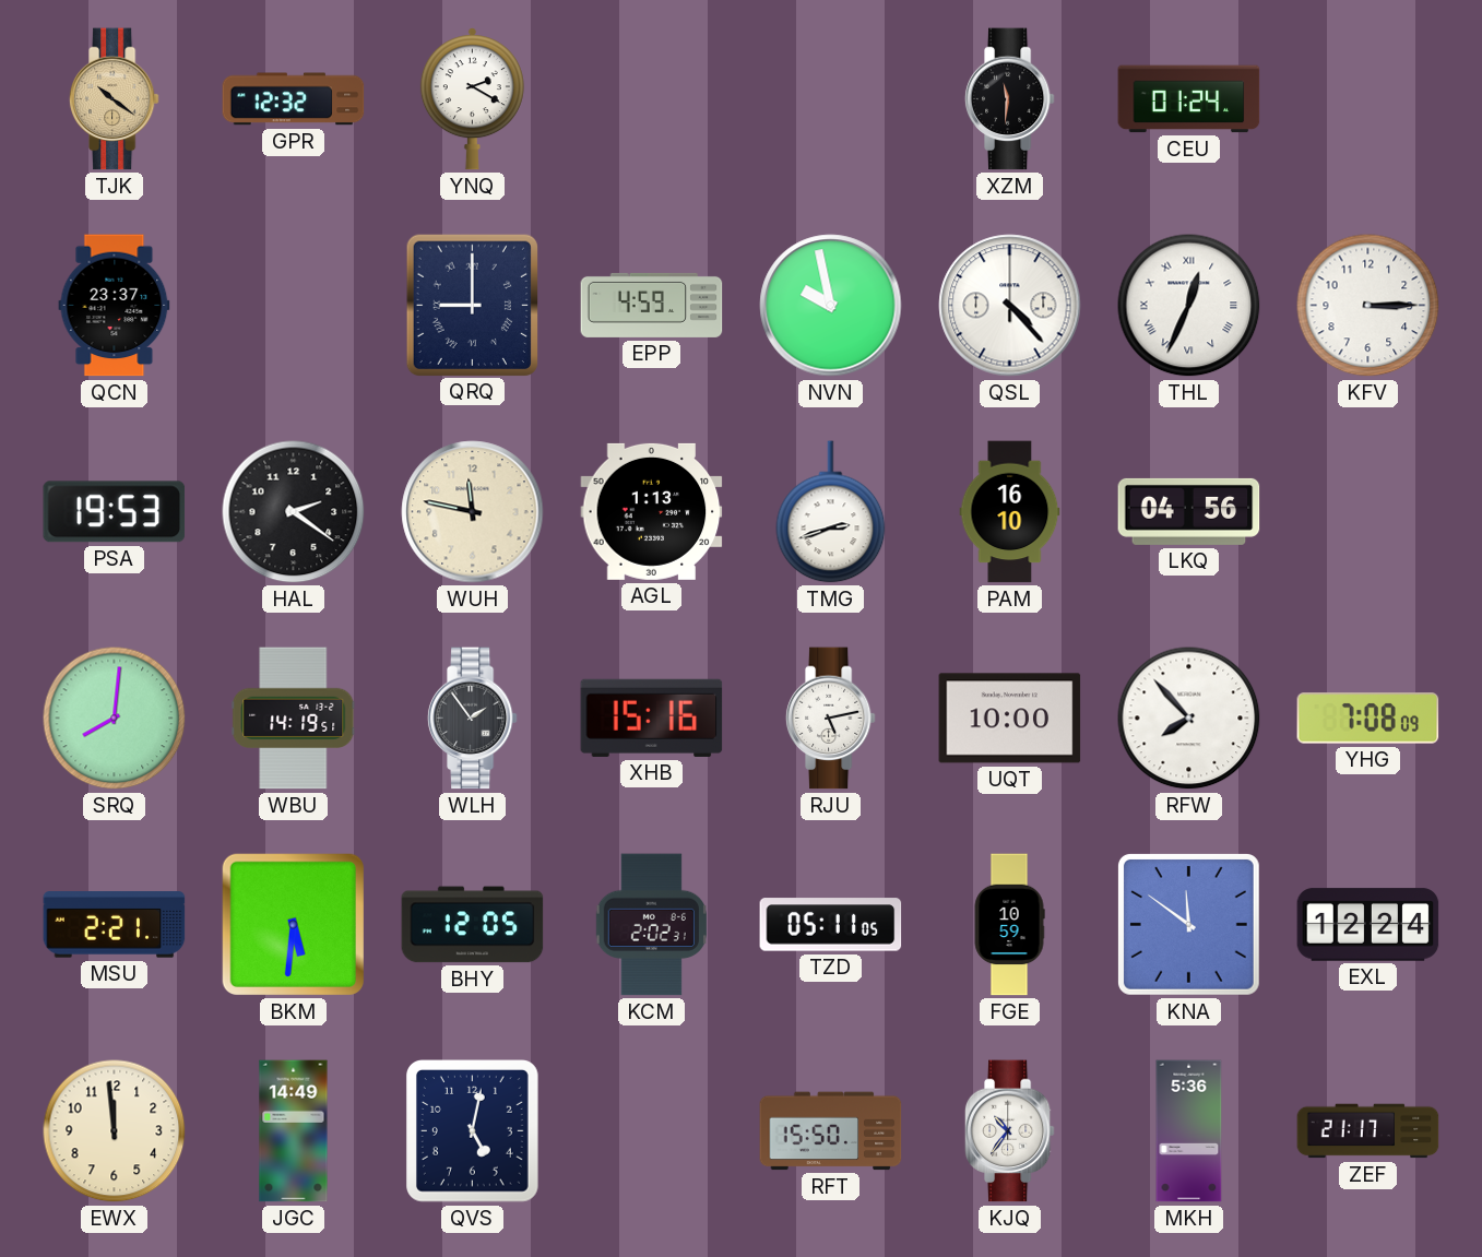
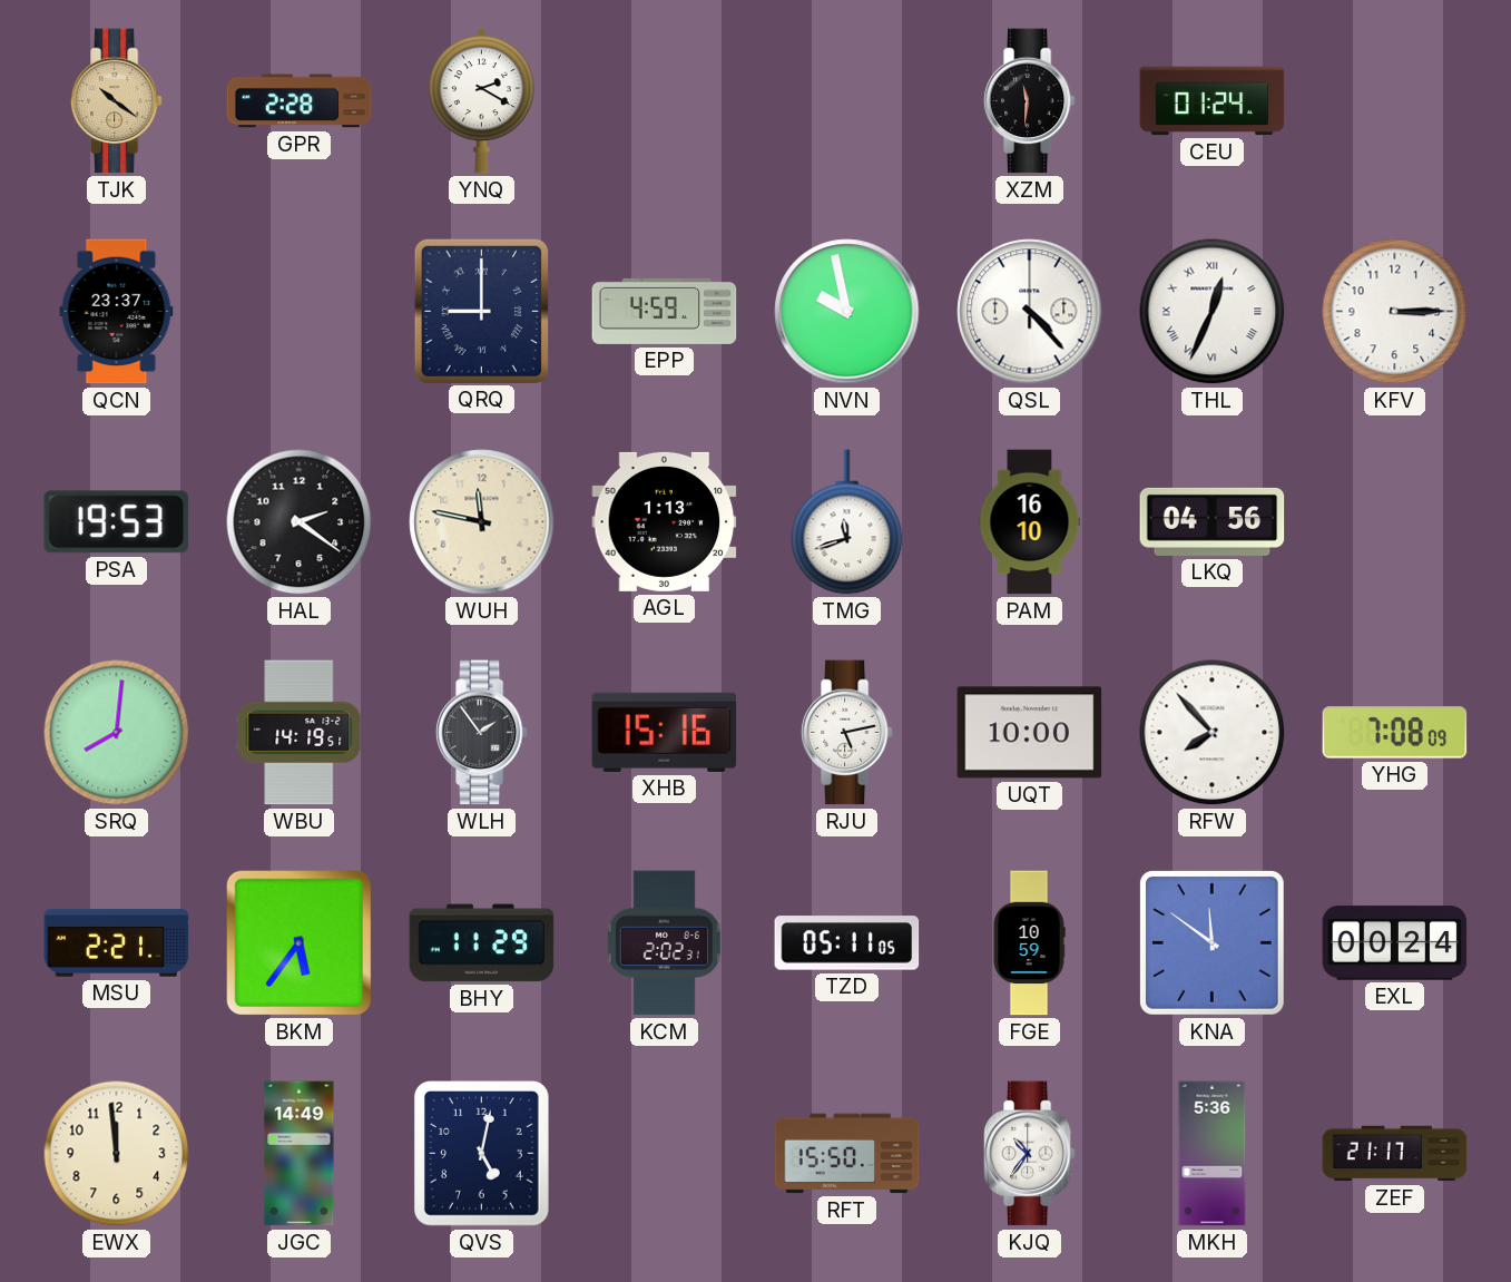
GPR: 12:32 -> 2:28 (300, 101)
TMG: 2:42 -> 11:42 (847, 522)
BKM: 5:31 -> 5:36 (298, 942)
BHY: 12:05 -> 11:29 (482, 943)
EXL: 12:24 -> 00:24 (1395, 943)
